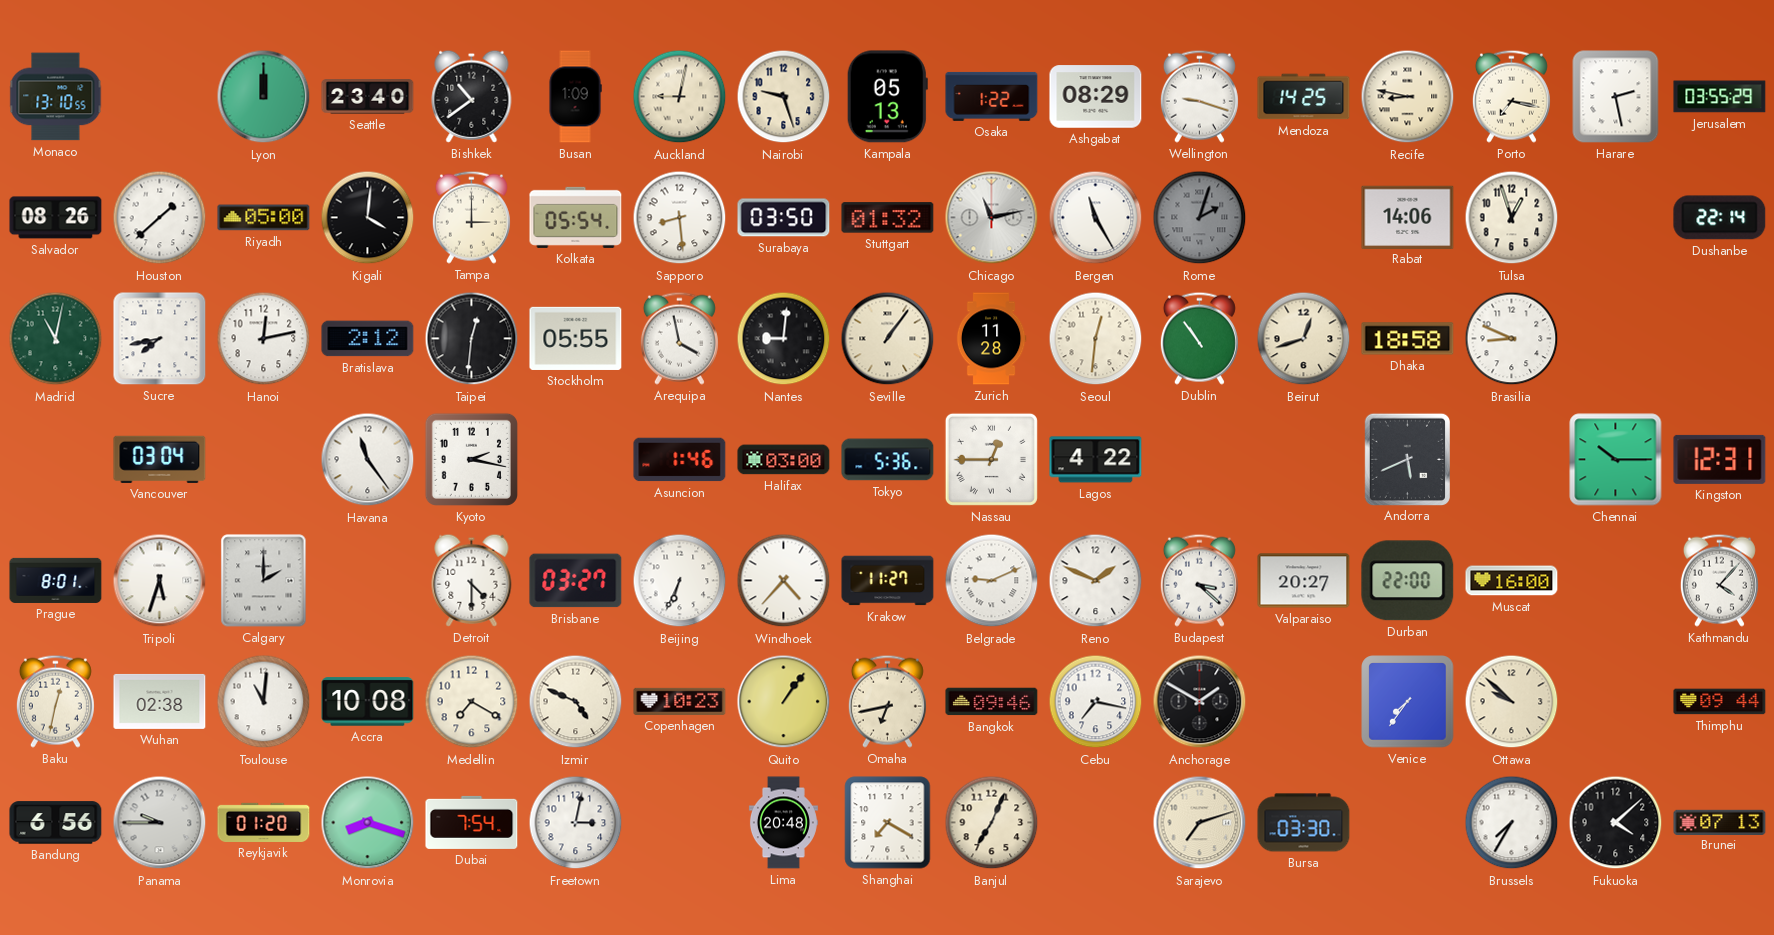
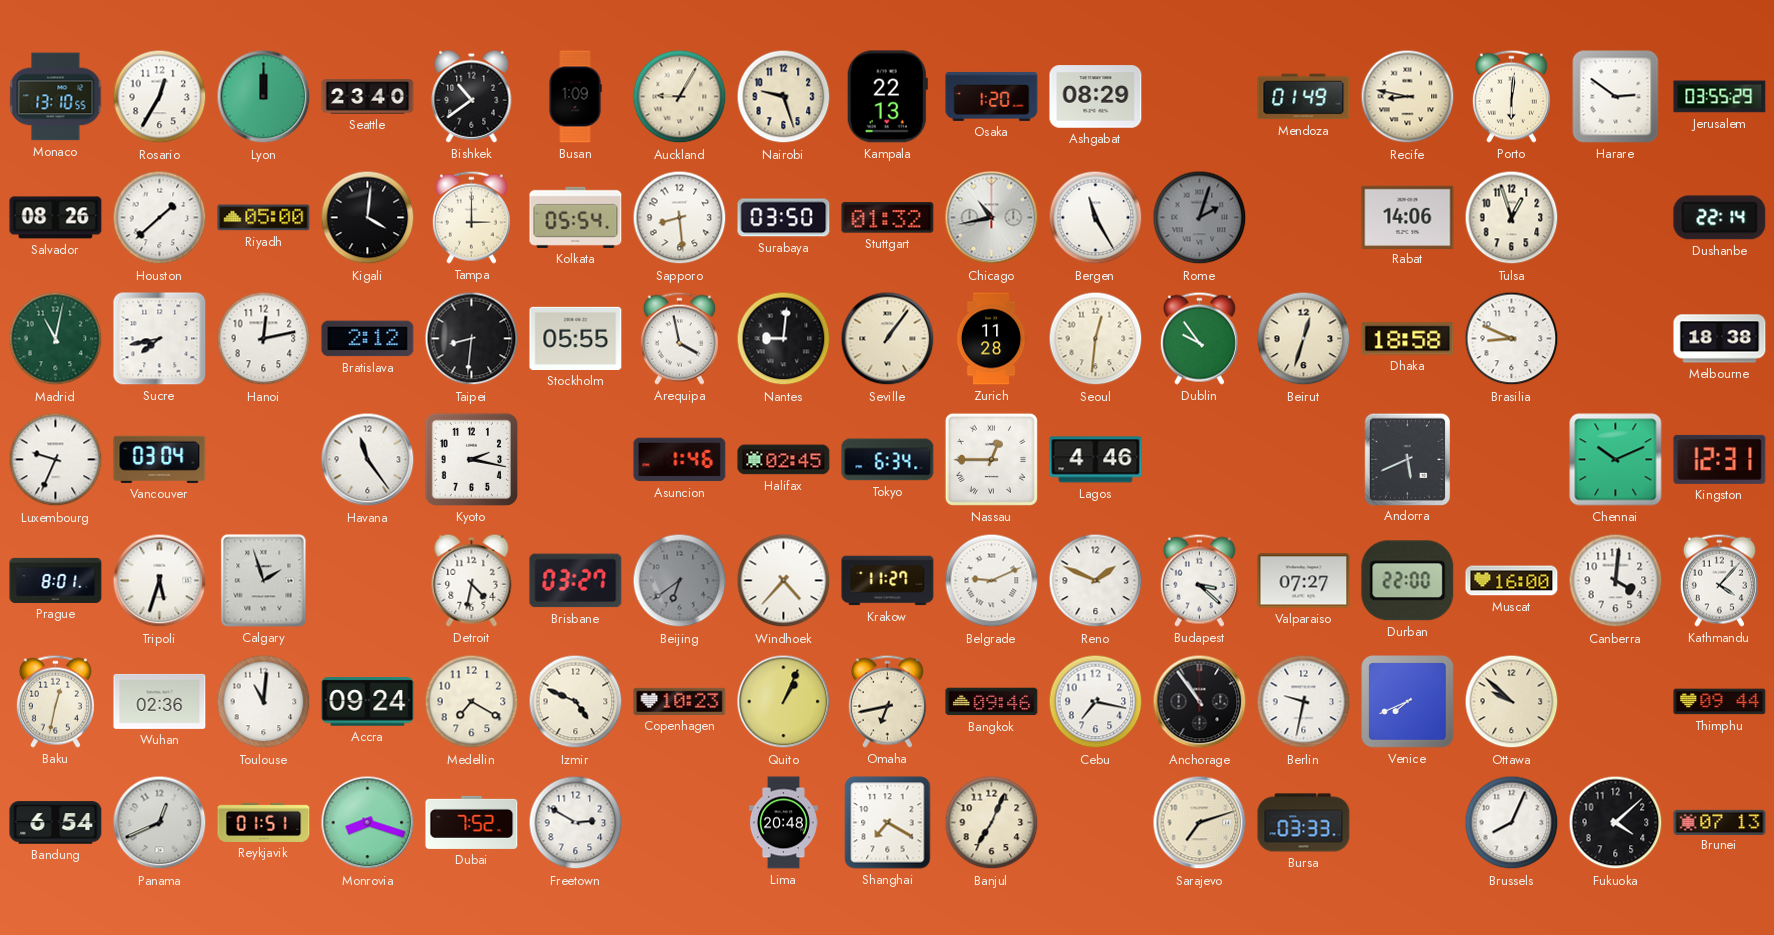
Rosario: none -> 12:35 (160, 97)
Auckland: 9:02 -> 9:05 (680, 97)
Kampala: 05:13 -> 22:13 (887, 97)
Osaka: 1:22 -> 1:20 (992, 96)
Wellington: 9:18 -> none (1199, 96)
Mendoza: 14:25 -> 01:49 (1304, 97)
Porto: 7:17 -> 6:01 (1511, 96)
Harare: 2:28 -> 2:51 (1616, 97)
Chicago: 11:13 -> 10:43 (992, 218)
Taipei: 12:31 -> 8:31 (472, 339)
Dublin: 10:54 -> 9:54 (1199, 338)
Beirut: 12:42 -> 12:33 (1304, 339)
Melbourne: none -> 18:38 (1720, 339)
Luxembourg: none -> 9:34 (56, 460)
Halifax: 03:00 -> 02:45 (784, 460)
Tokyo: 5:36 -> 6:34 (888, 460)
Lagos: 4:22 -> 4:46 (1096, 460)
Chennai: 10:15 -> 10:11 (1616, 460)
Calgary: 2:00 -> 1:57 (264, 581)
Detroit: 4:30 -> 4:32 (472, 580)
Beijing: 6:34 -> 6:39 (680, 581)
Beijing dial: white -> grey (680, 581)
Valparaiso: 20:27 -> 07:27 (1304, 581)
Canberra: none -> 4:01 (1616, 581)
Wuhan: 02:38 -> 02:36 (160, 701)
Accra: 10:08 -> 09:24 (368, 702)
Quito: 1:06 -> 1:04 (784, 702)
Anchorage: 1:50 -> 10:54 (1200, 702)
Berlin: none -> 9:32 (1304, 702)
Venice: 7:36 -> 7:41 (1408, 702)
Bandung: 6:56 -> 6:54 (56, 823)
Panama: 9:45 -> 12:41 (160, 823)
Reykjavik: 01:20 -> 01:51 (264, 822)
Dubai: 7:54 -> 7:52 (472, 822)
Freetown: 3:02 -> 2:50 (576, 823)
Bursa: 03:30 -> 03:33 (1304, 823)
Brussels: 7:35 -> 8:04 (1512, 823)
